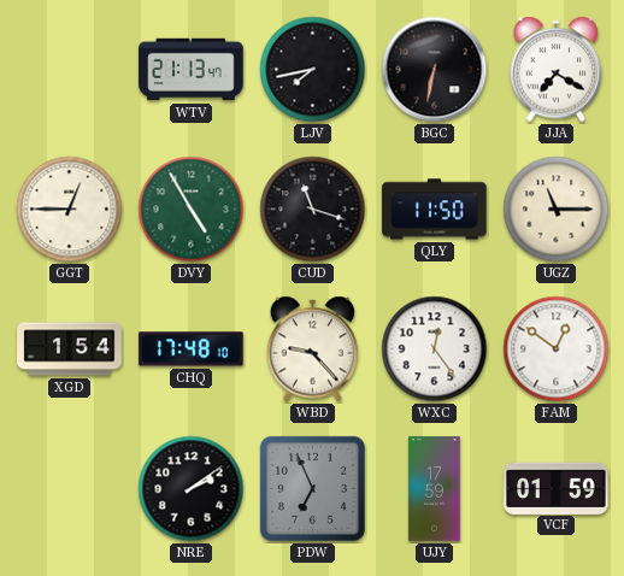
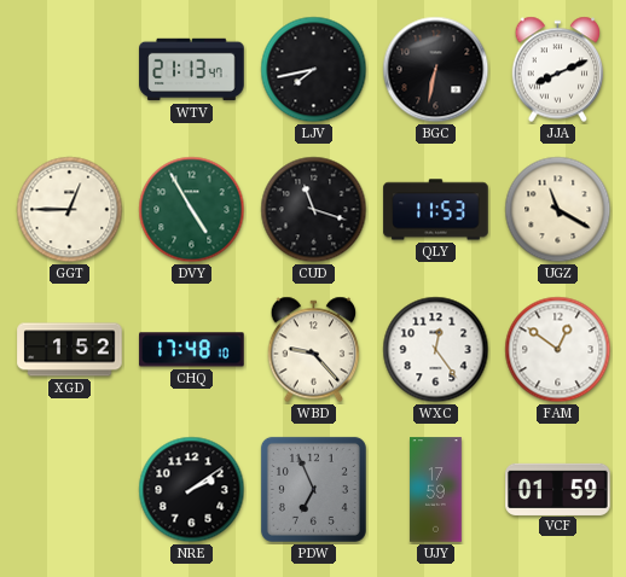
JJA: 7:20 -> 8:11 (558, 70)
QLY: 11:50 -> 11:53 (436, 210)
UGZ: 11:15 -> 11:20 (558, 210)
XGD: 1:54 -> 1:52 (70, 350)
